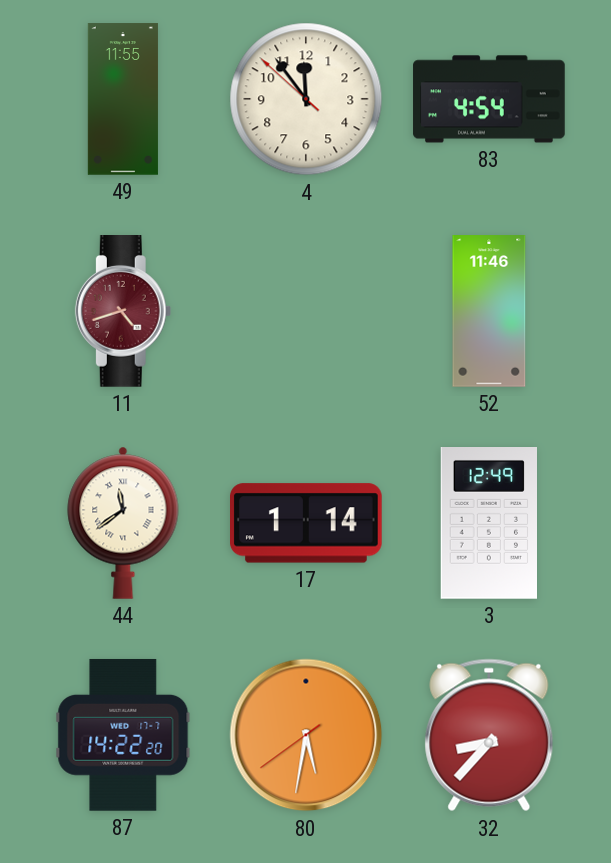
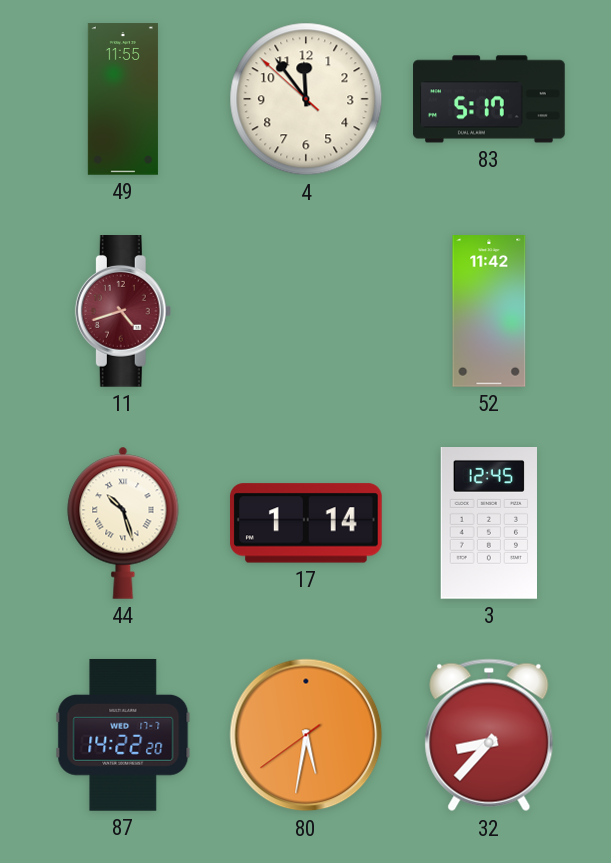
83: 4:54 -> 5:17 (489, 99)
52: 11:46 -> 11:42 (489, 311)
44: 11:39 -> 10:27 (123, 523)
3: 12:49 -> 12:45 (488, 524)
